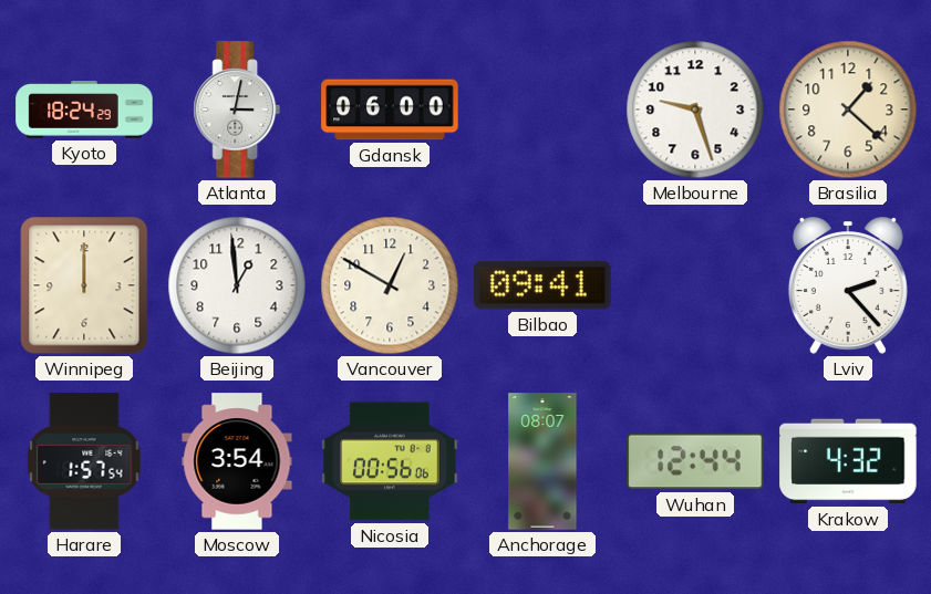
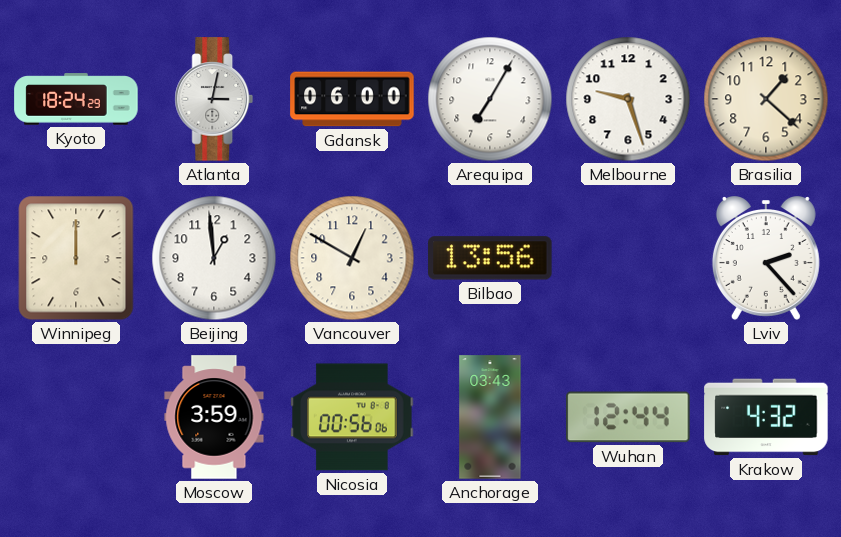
Arequipa: none -> 7:05 (490, 99)
Bilbao: 09:41 -> 13:56 (490, 258)
Harare: 1:57 -> none (84, 461)
Moscow: 3:54 -> 3:59 (214, 417)
Anchorage: 08:07 -> 03:43 (490, 417)
